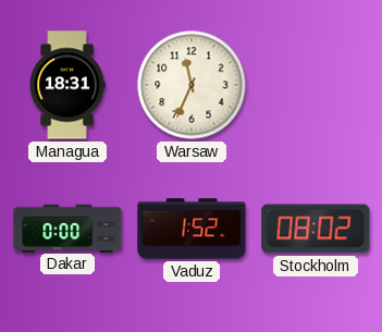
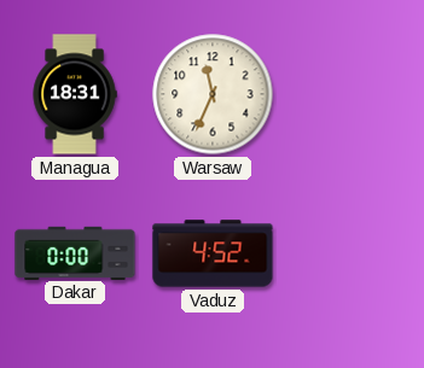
Vaduz: 1:52 -> 4:52 (213, 253)
Stockholm: 08:02 -> none (316, 229)
